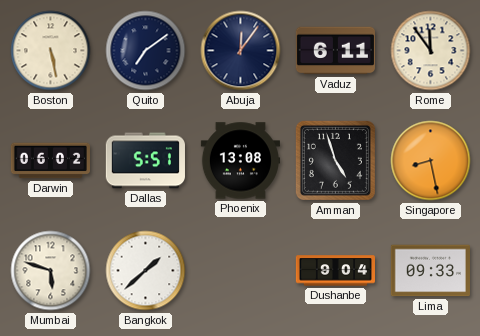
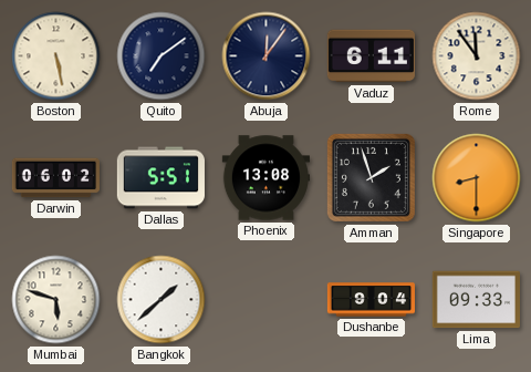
Amman: 4:57 -> 1:57 (371, 177)
Singapore: 8:28 -> 8:30 (477, 178)
